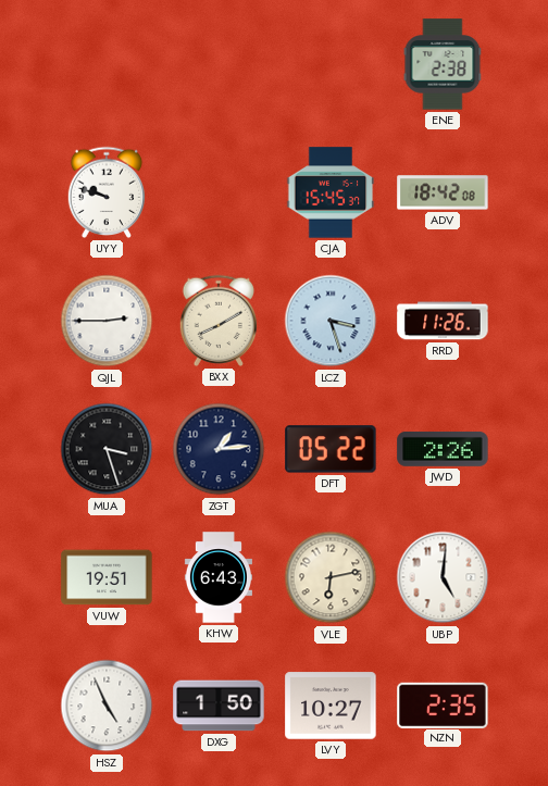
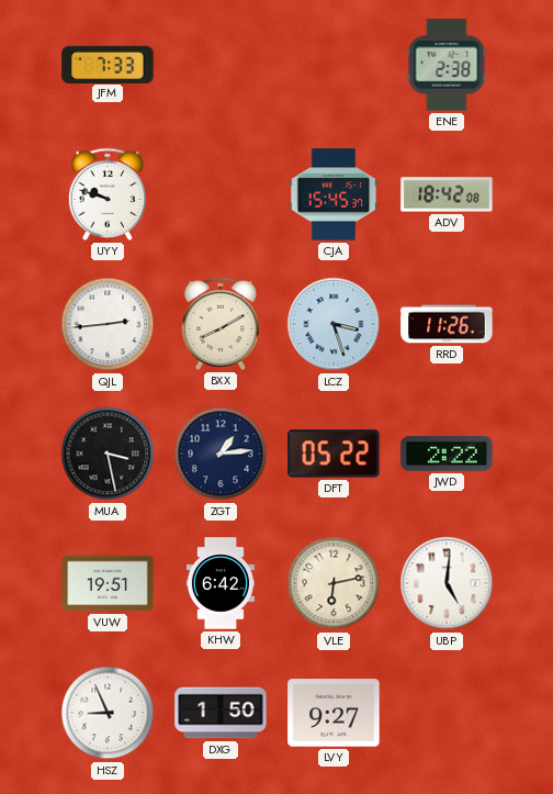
JFM: none -> 7:33 (108, 64)
QJL: 2:45 -> 2:44 (108, 324)
MUA: 3:27 -> 3:28 (108, 454)
JWD: 2:26 -> 2:22 (447, 454)
KHW: 6:43 -> 6:42 (221, 583)
HSZ: 4:56 -> 8:56 (108, 713)
LVY: 10:27 -> 9:27 (334, 713)
NZN: 2:35 -> none (443, 704)
